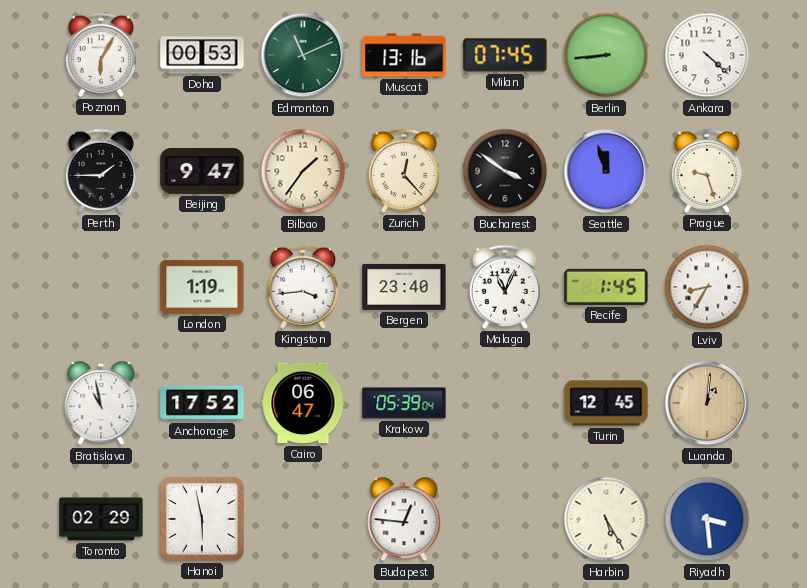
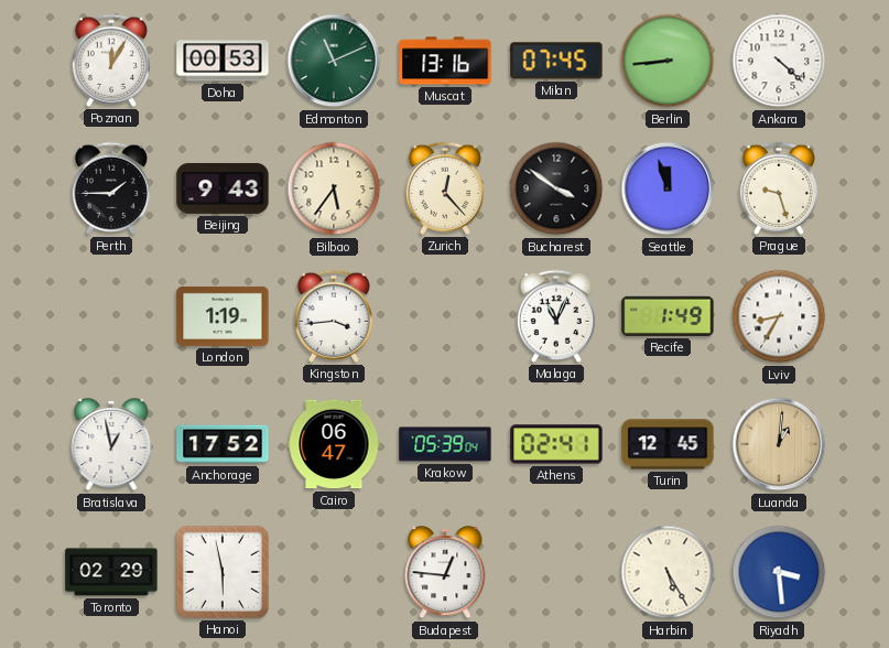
Poznan: 6:05 -> 12:05 (111, 61)
Beijing: 9:47 -> 9:43 (223, 188)
Bilbao: 1:36 -> 5:36 (334, 188)
Bergen: 23:40 -> none (404, 287)
Recife: 1:45 -> 1:49 (668, 316)
Bratislava: 10:58 -> 12:58 (111, 445)
Athens: none -> 02:41 (556, 444)
